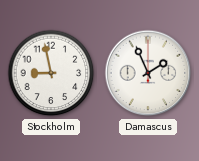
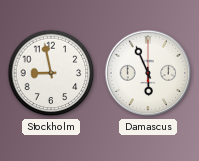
Damascus: 1:56 -> 5:56 (148, 73)
